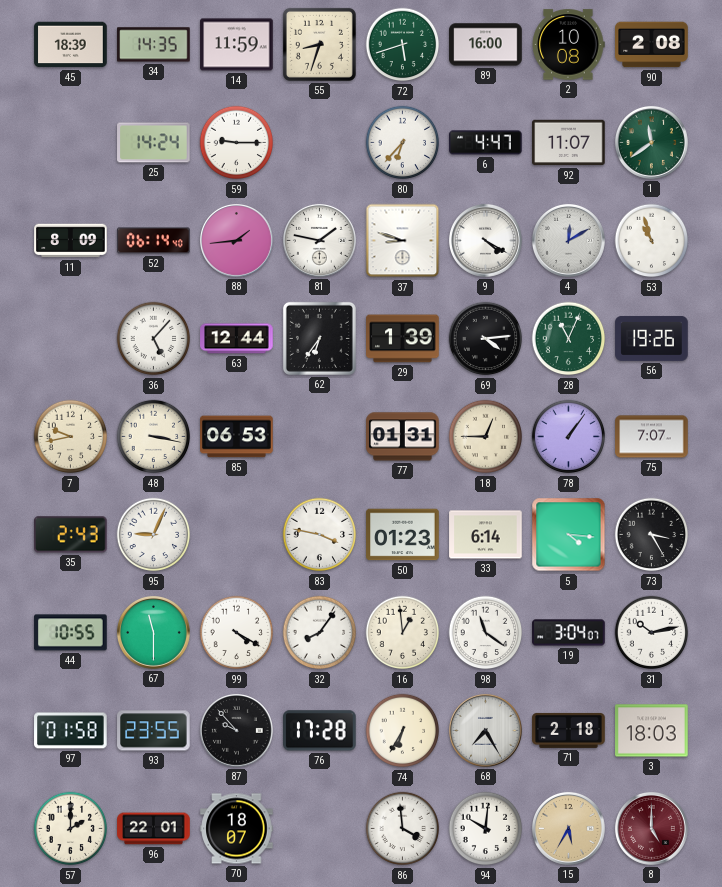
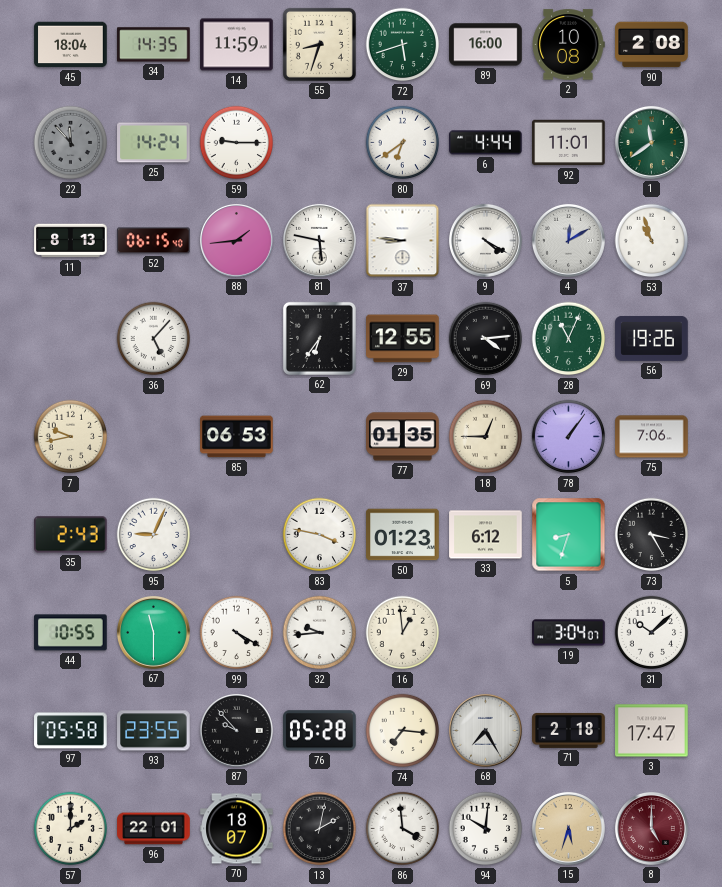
45: 18:39 -> 18:04 (71, 45)
22: none -> 11:53 (71, 143)
80: 6:37 -> 6:39 (403, 143)
6: 4:47 -> 4:44 (486, 143)
92: 11:07 -> 11:01 (569, 143)
11: 8:09 -> 8:13 (71, 241)
52: 06:14 -> 06:15 (154, 241)
81: 1:47 -> 5:47 (319, 240)
37: 8:48 -> 8:46 (403, 241)
63: 12:44 -> none (237, 339)
29: 1:39 -> 12:55 (403, 339)
48: 3:17 -> none (154, 437)
77: 01:31 -> 01:35 (403, 437)
75: 7:07 -> 7:06 (652, 437)
33: 6:14 -> 6:12 (486, 535)
5: 4:16 -> 8:33 (569, 535)
32: 8:06 -> 9:44 (320, 633)
98: 11:21 -> none (486, 633)
31: 10:13 -> 10:08 (652, 633)
97: 01:58 -> 05:58 (71, 731)
76: 17:28 -> 05:28 (320, 731)
74: 6:35 -> 7:16 (403, 731)
3: 18:03 -> 17:47 (652, 731)
13: none -> 2:02 (320, 829)
15: 5:35 -> 5:33 (568, 828)
